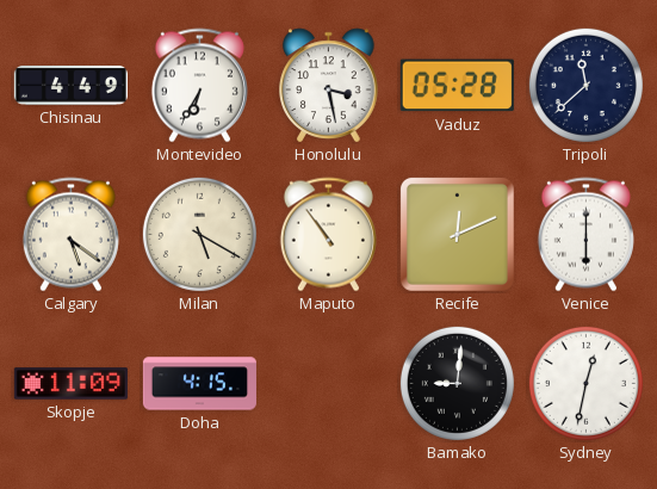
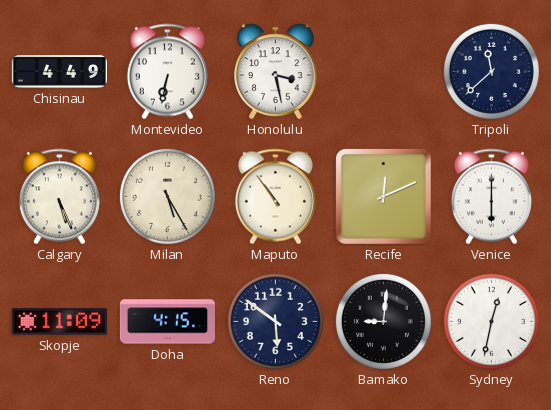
Montevideo: 6:35 -> 6:32 (167, 72)
Vaduz: 05:28 -> none (457, 86)
Calgary: 5:21 -> 5:26 (59, 197)
Milan: 5:20 -> 5:25 (167, 196)
Reno: none -> 5:51 (275, 321)
